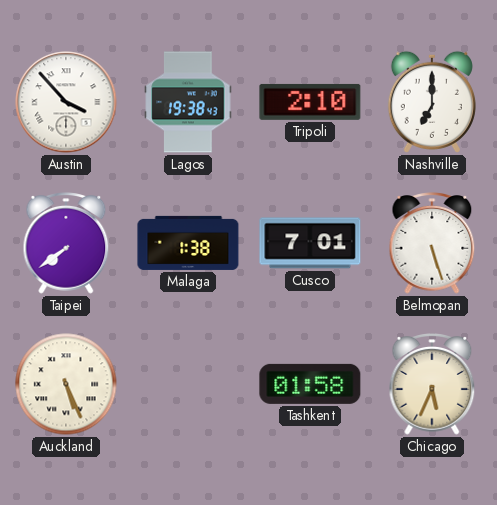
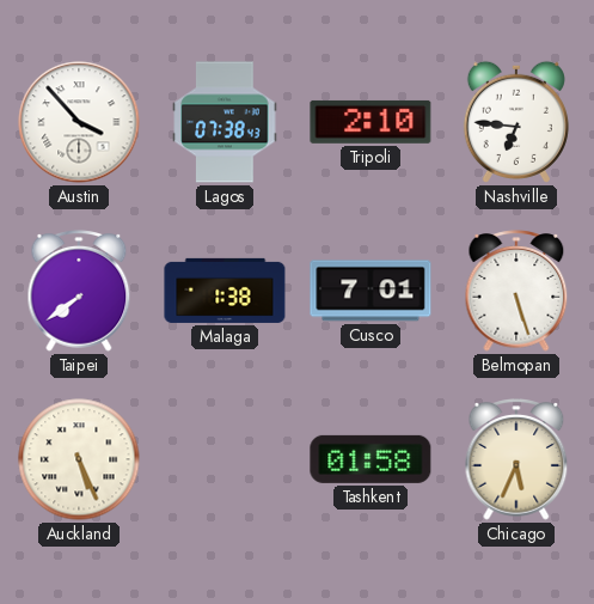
Lagos: 19:38 -> 07:38 (225, 122)
Nashville: 7:00 -> 6:46 (516, 122)
